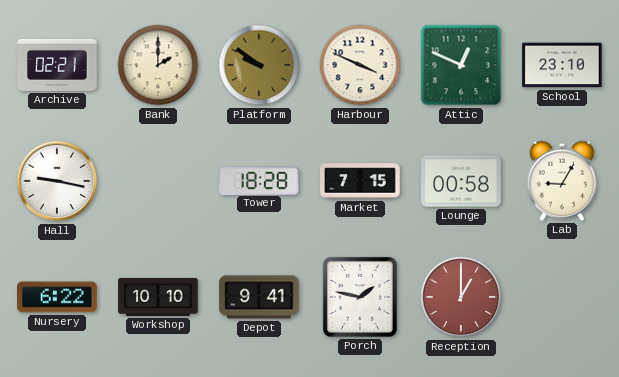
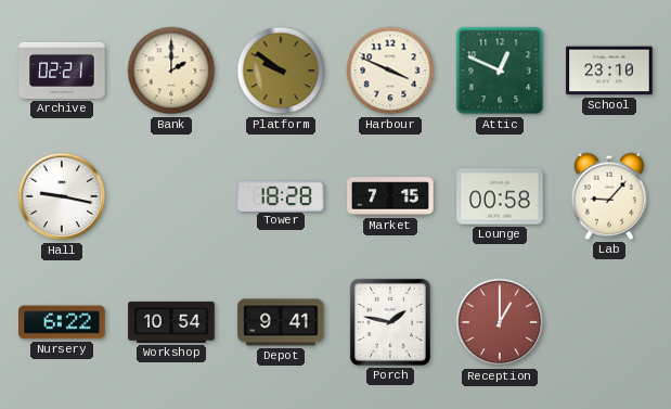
Lab: 9:05 -> 9:07 (609, 196)
Workshop: 10:10 -> 10:54 (171, 322)
